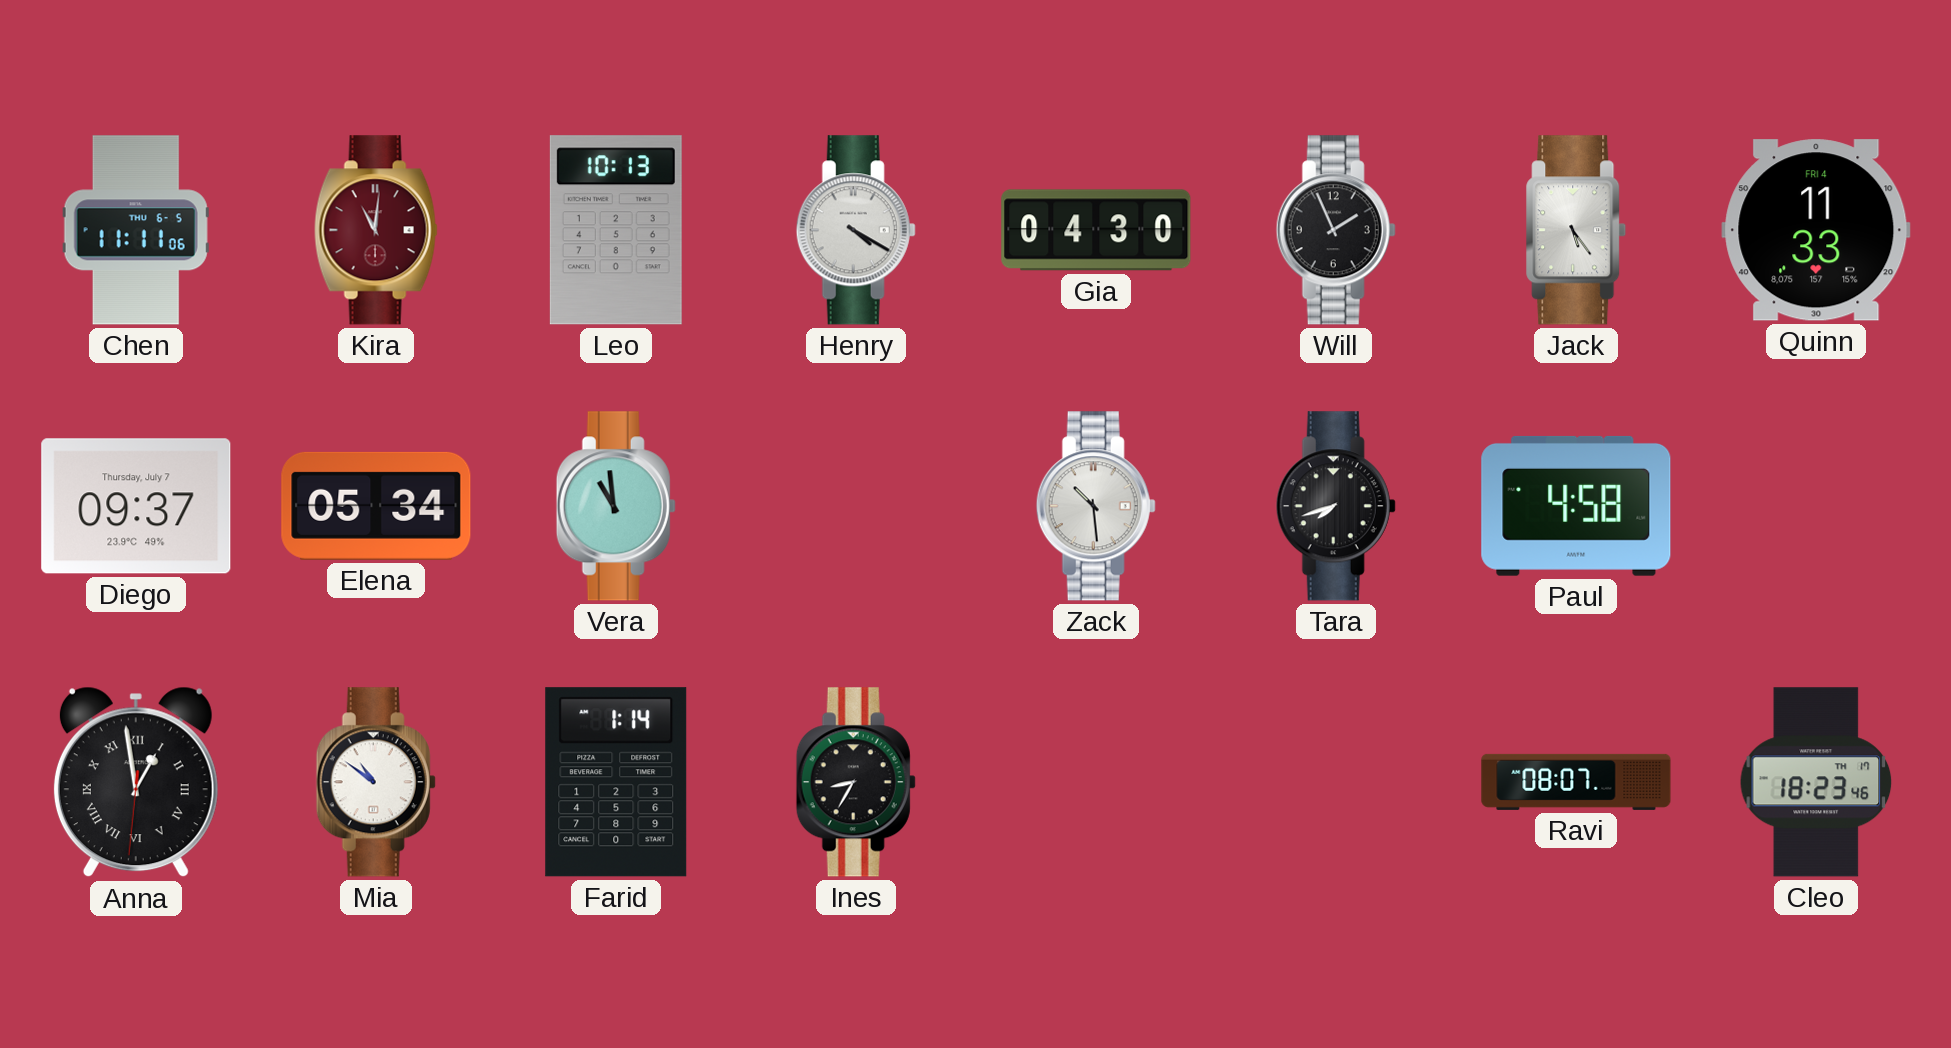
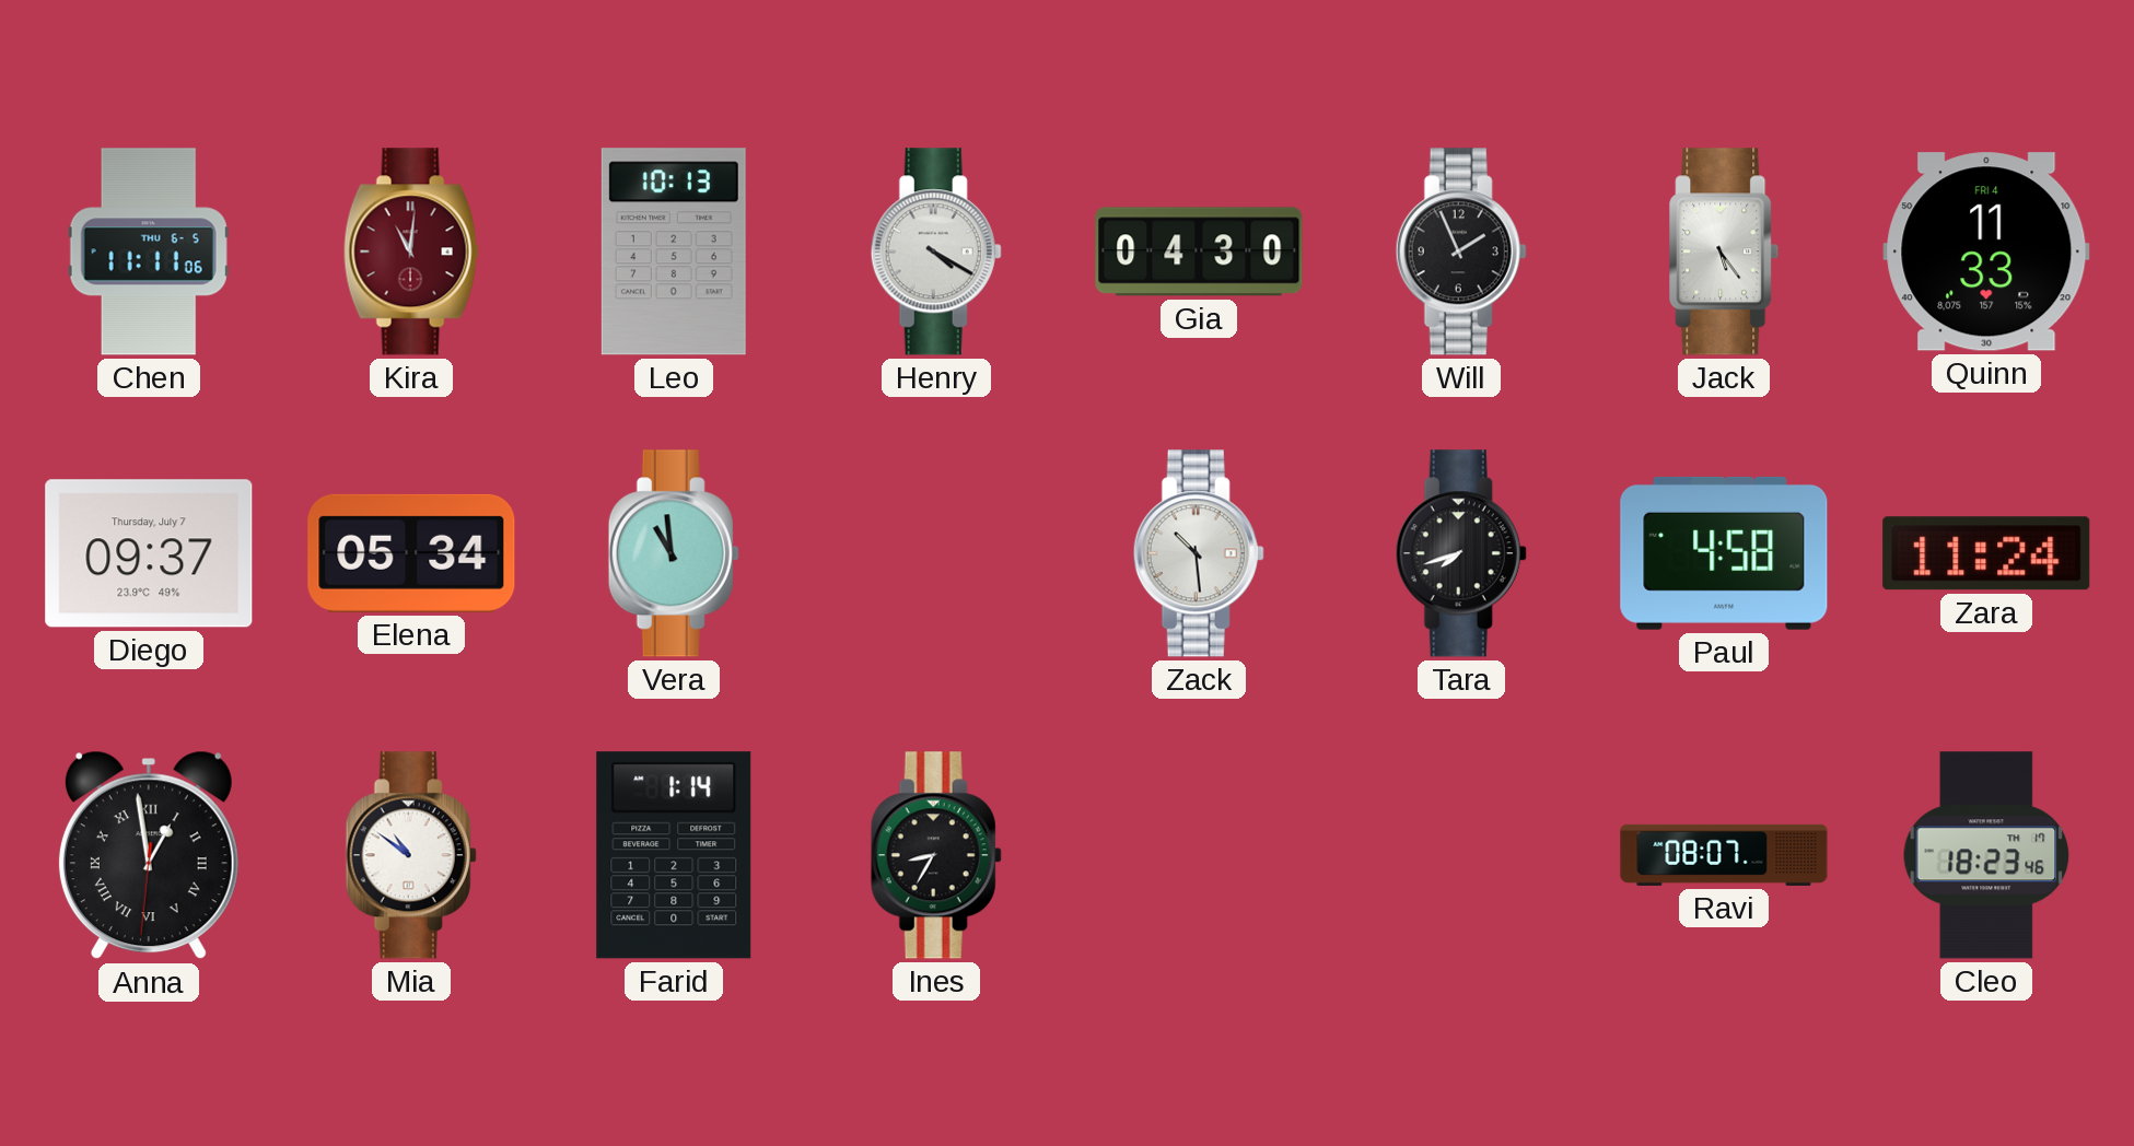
Zara: none -> 11:24 (1986, 553)
